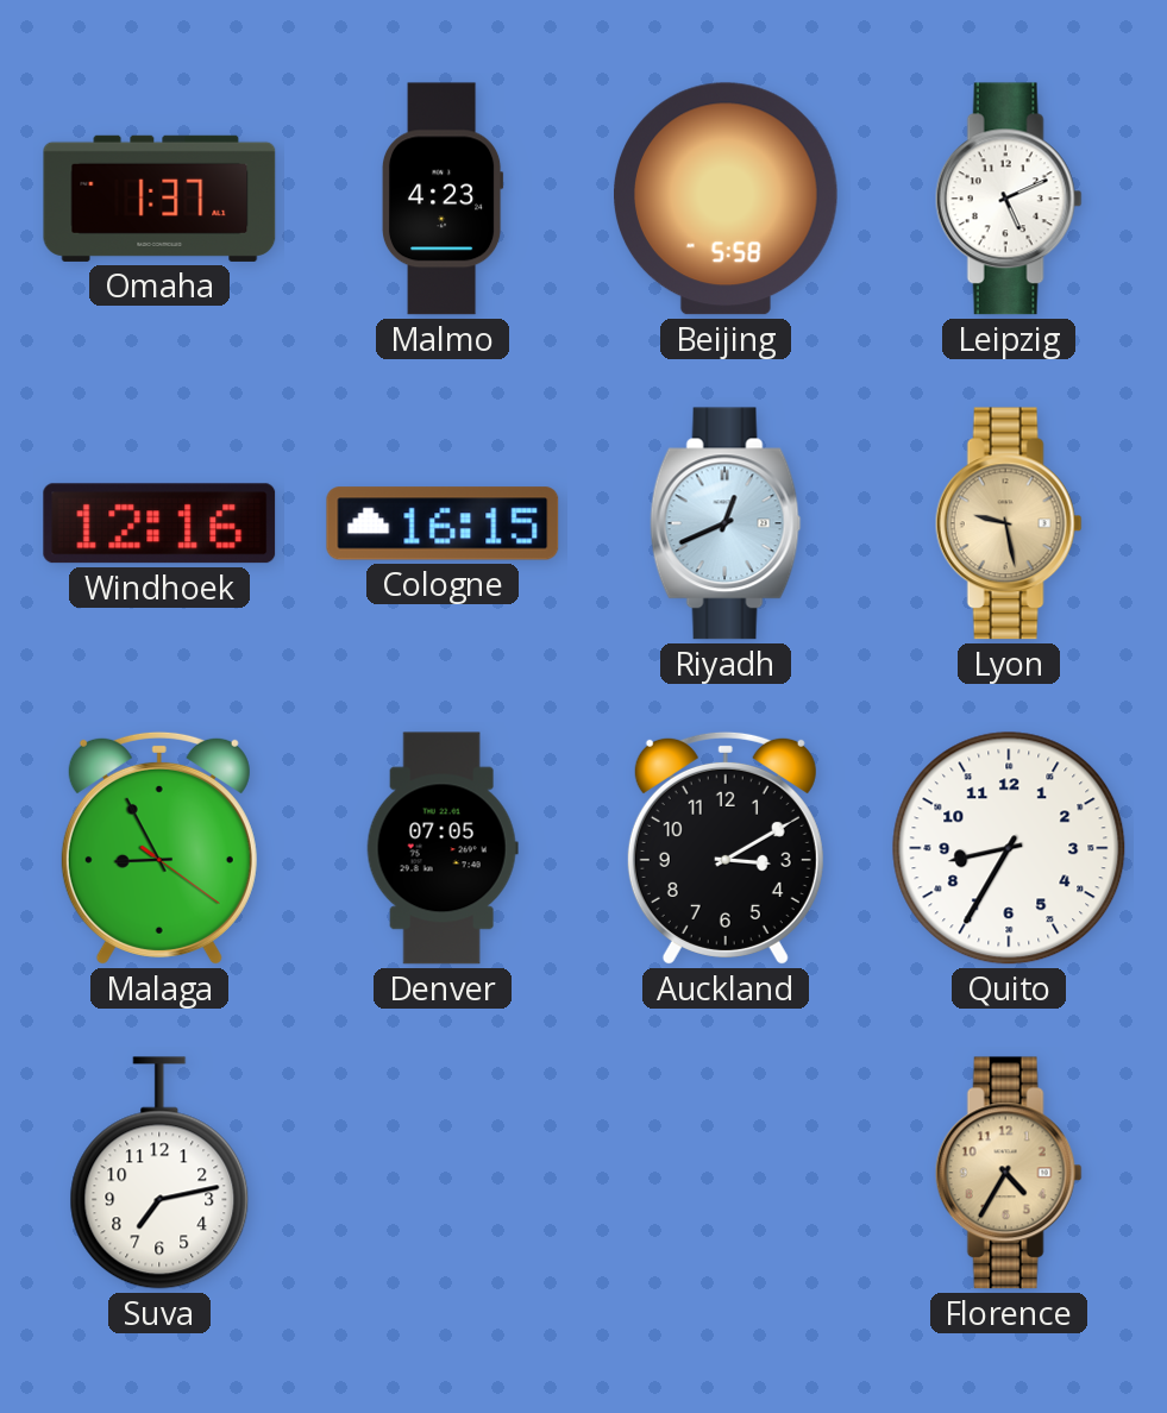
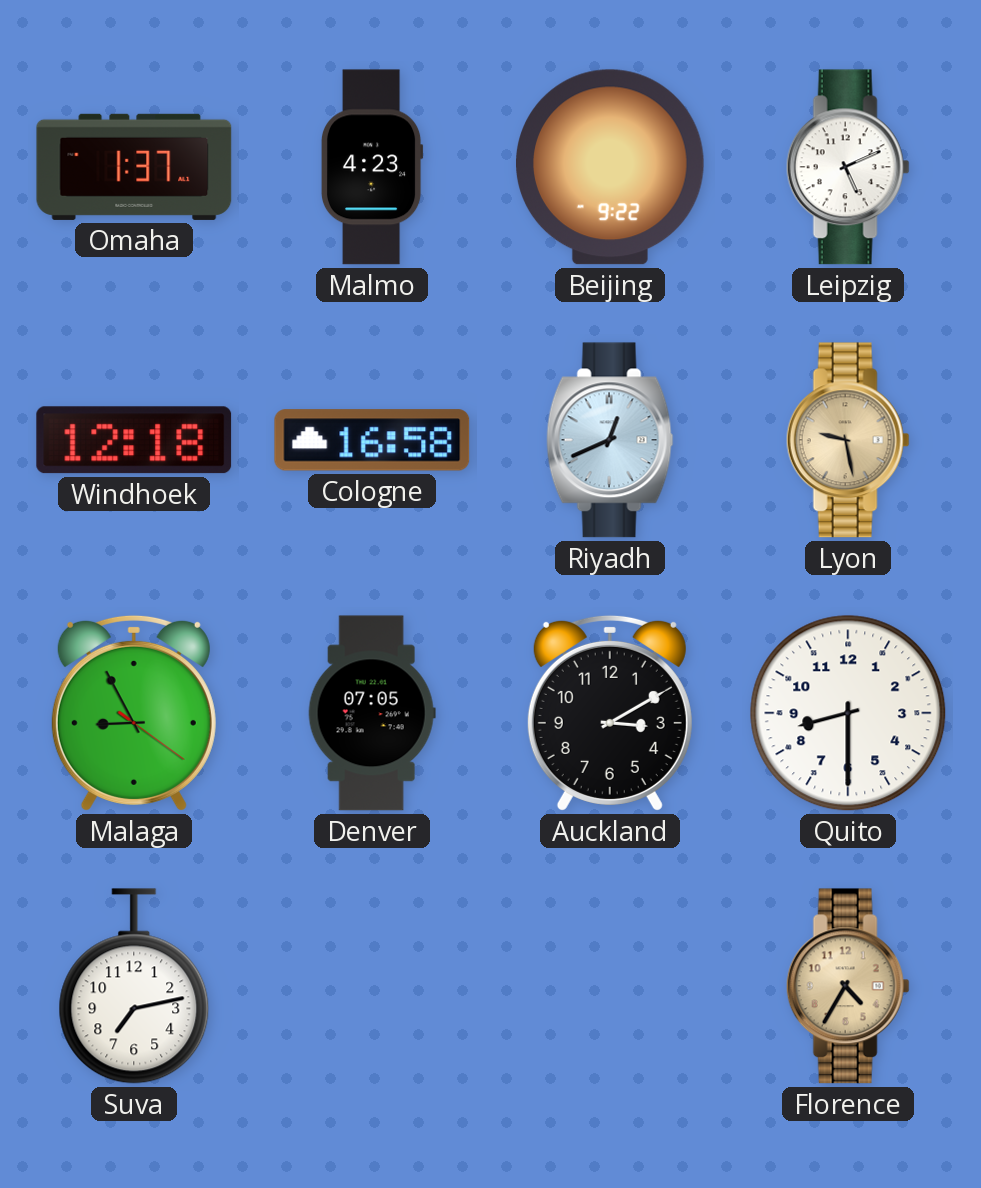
Beijing: 5:58 -> 9:22 (611, 167)
Windhoek: 12:16 -> 12:18 (134, 440)
Cologne: 16:15 -> 16:58 (372, 440)
Quito: 8:35 -> 8:30 (848, 713)
